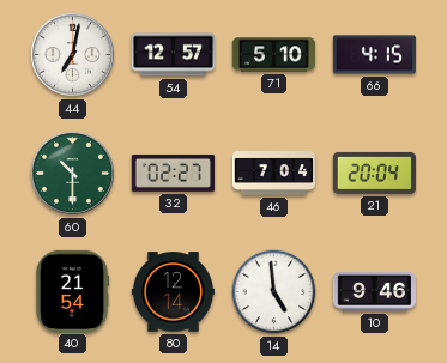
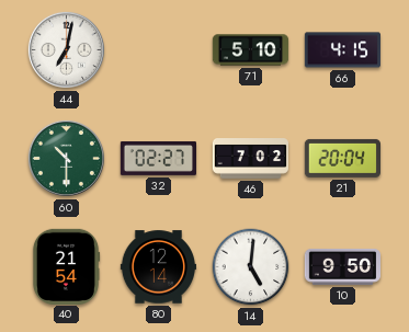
54: 12:57 -> none (173, 55)
46: 7:04 -> 7:02 (250, 159)
14: 4:59 -> 5:01 (251, 267)
10: 9:46 -> 9:50 (342, 266)
